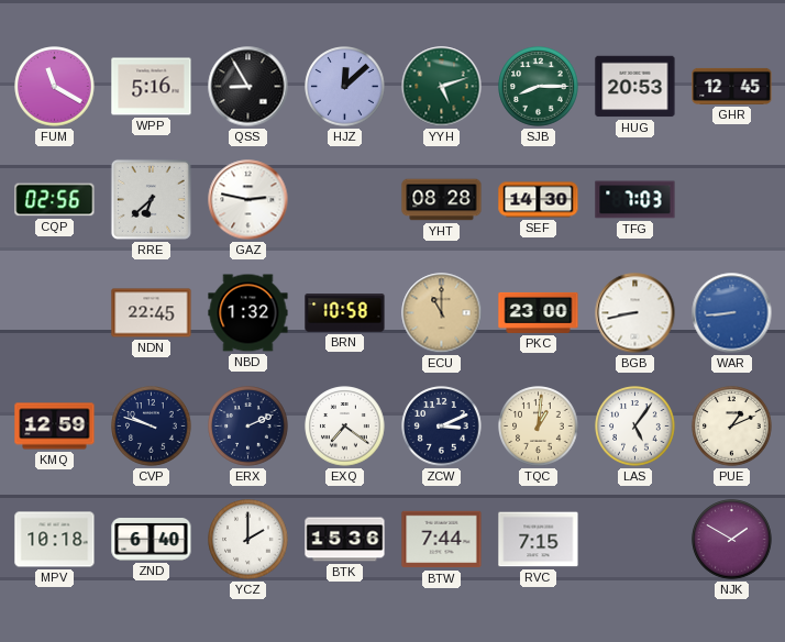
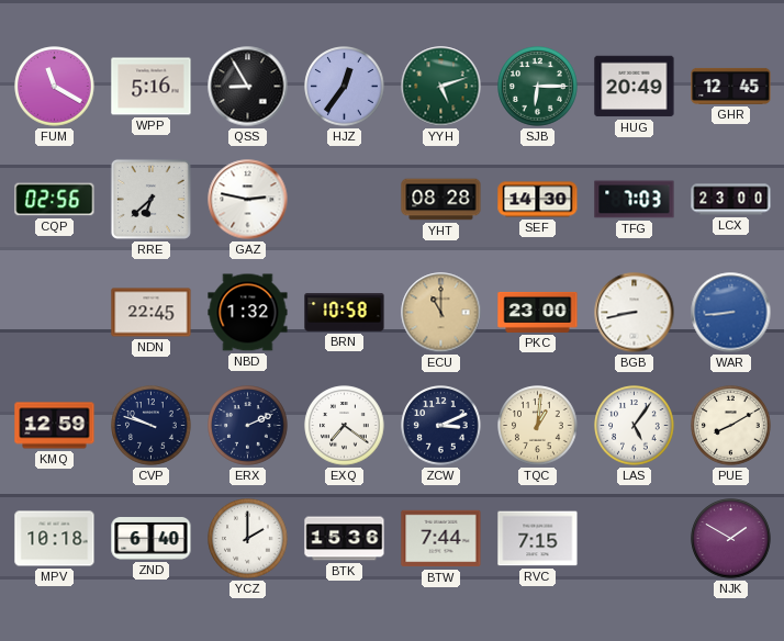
HJZ: 12:08 -> 12:36 (345, 87)
SJB: 8:15 -> 6:15 (538, 87)
HUG: 20:53 -> 20:49 (635, 87)
LCX: none -> 23:00 (731, 200)
PUE: 1:11 -> 8:10 (731, 426)
